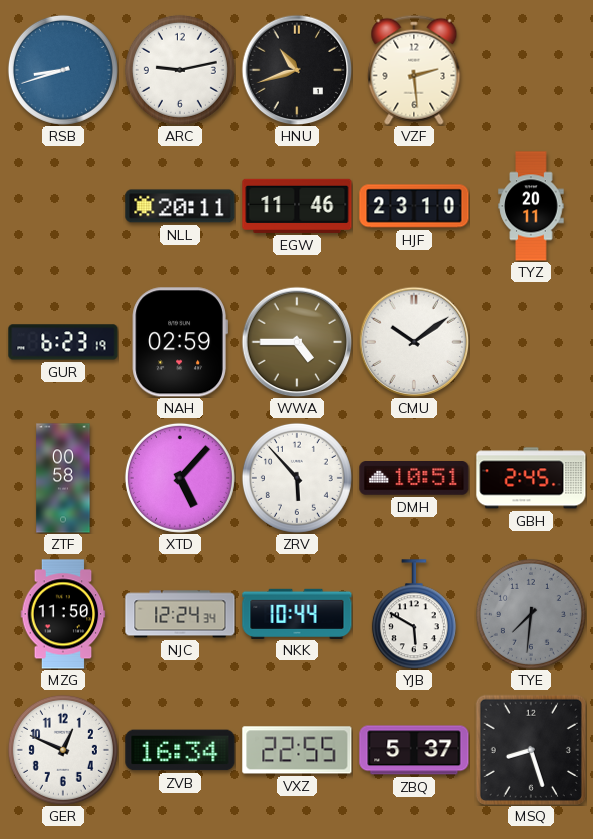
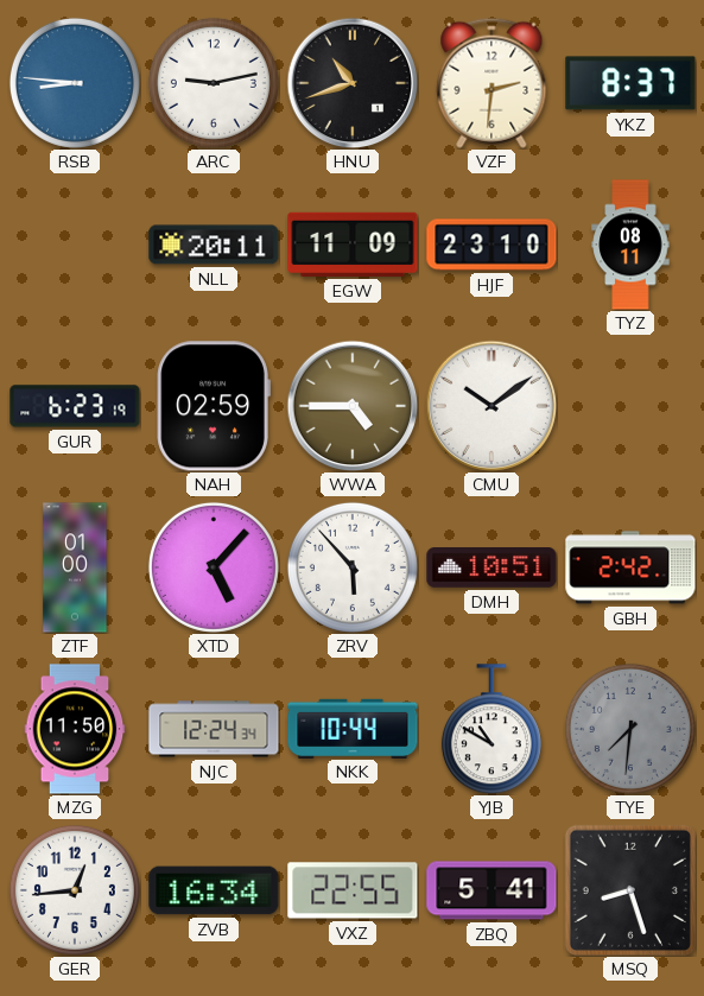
RSB: 8:42 -> 8:46 (75, 83)
VZF: 2:29 -> 2:31 (491, 83)
YKZ: none -> 8:37 (630, 83)
EGW: 11:46 -> 11:09 (353, 245)
TYZ: 20:11 -> 08:11 (630, 245)
ZTF: 00:58 -> 01:00 (75, 567)
GBH: 2:45 -> 2:42 (630, 567)
YJB: 5:50 -> 10:50 (491, 729)
GER: 12:49 -> 12:44 (75, 890)
ZBQ: 5:37 -> 5:41 (491, 890)
